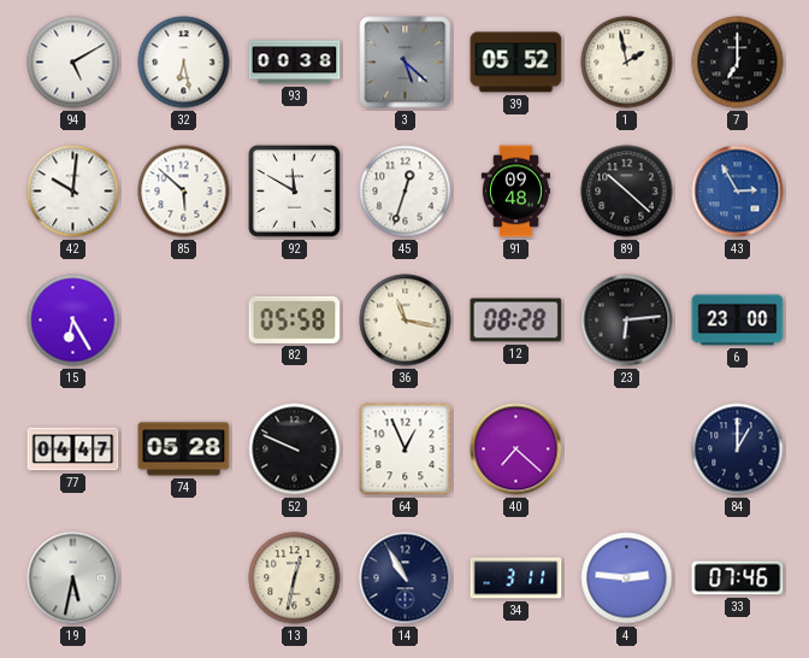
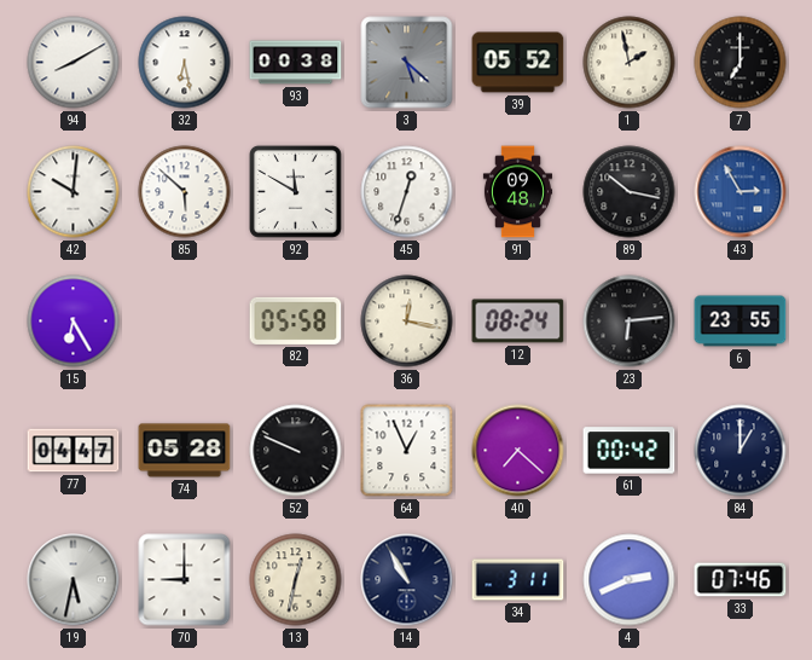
94: 5:10 -> 8:10 (74, 63)
89: 10:22 -> 10:17 (630, 192)
36: 11:17 -> 12:17 (407, 322)
12: 08:28 -> 08:24 (518, 322)
6: 23:00 -> 23:55 (741, 322)
61: none -> 00:42 (630, 451)
70: none -> 9:00 (185, 580)
4: 2:46 -> 2:41 (630, 580)
